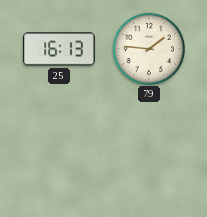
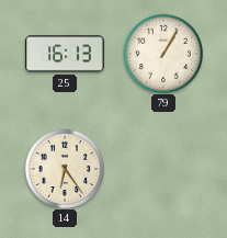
79: 1:46 -> 1:05 (162, 53)
14: none -> 6:24 (64, 168)
